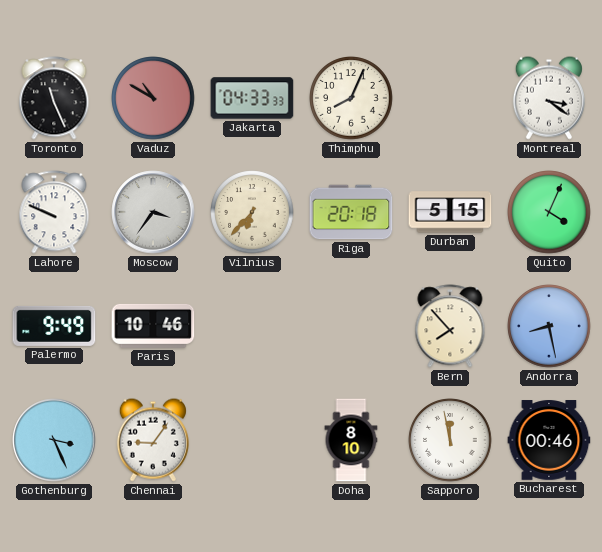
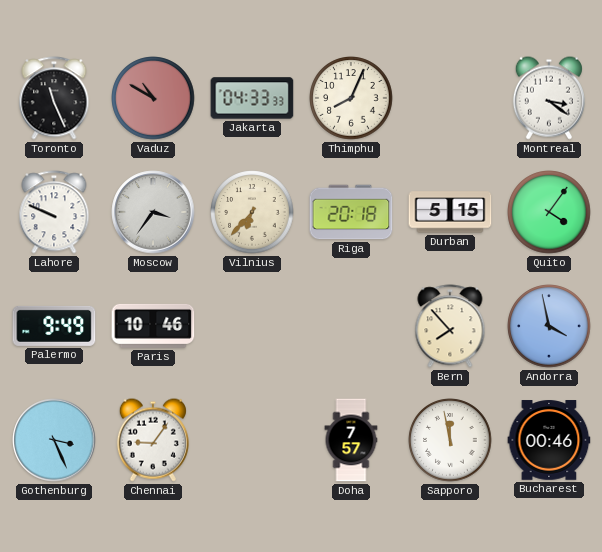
Quito: 4:04 -> 4:06 (549, 212)
Andorra: 8:28 -> 3:58 (549, 326)
Doha: 8:10 -> 7:57 (351, 440)
